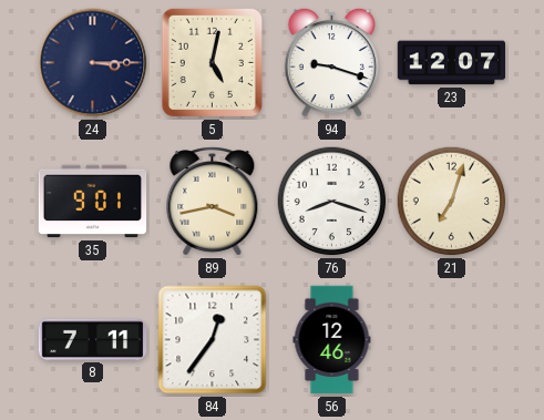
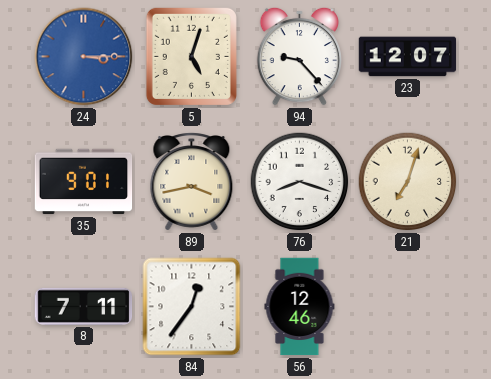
24 dial: navy -> blue (84, 57)
5: 5:02 -> 5:03 (191, 56)
94: 9:18 -> 9:23 (299, 56)
